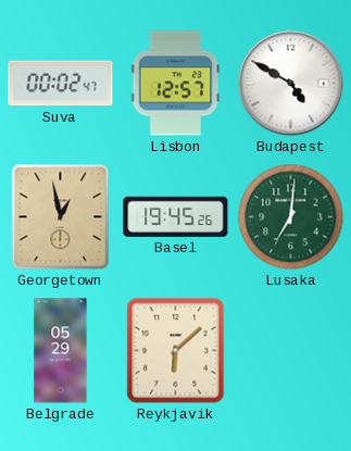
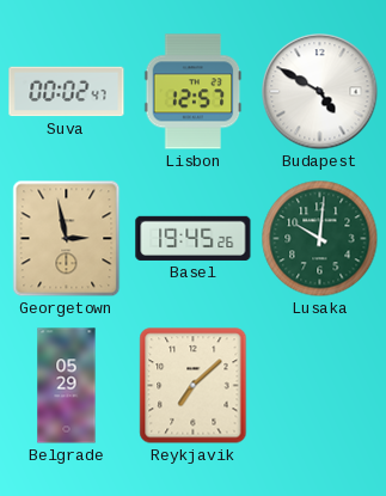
Georgetown: 12:58 -> 2:58 (67, 239)
Lusaka: 7:01 -> 10:01 (320, 239)
Reykjavik: 6:08 -> 7:08 (194, 386)
